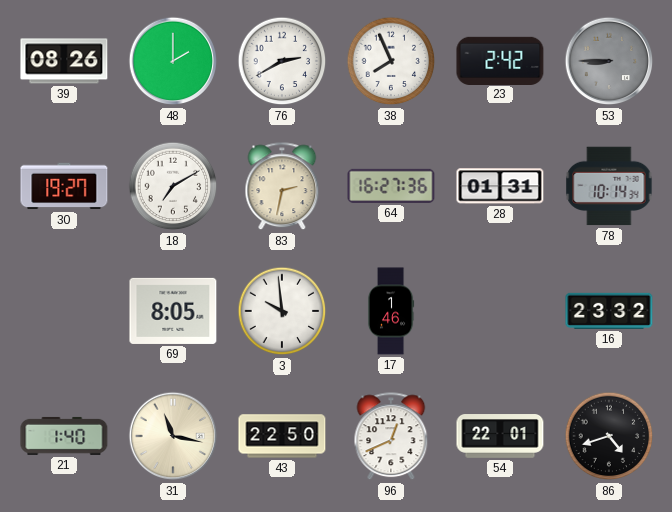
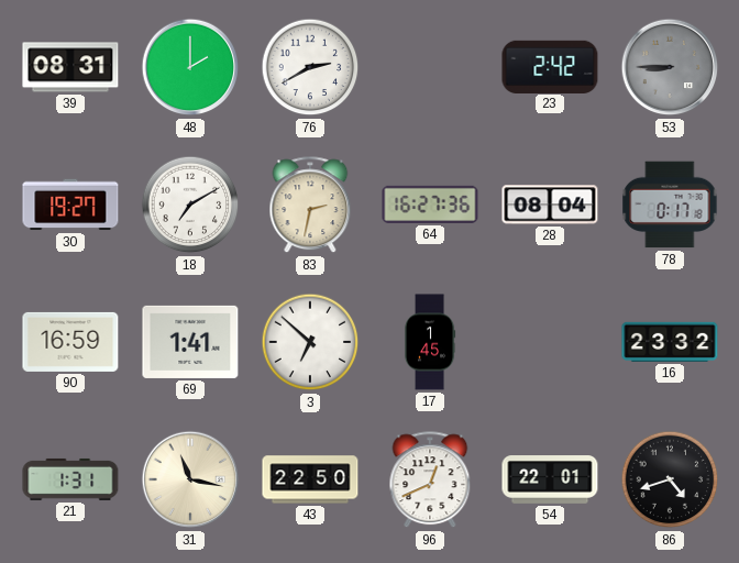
39: 08:26 -> 08:31 (70, 67)
38: 7:56 -> none (391, 61)
28: 01:31 -> 08:04 (550, 205)
78: 10:14 -> 0:17 (670, 205)
90: none -> 16:59 (70, 342)
69: 8:05 -> 1:41 (190, 342)
3: 9:59 -> 6:52 (310, 342)
17: 1:46 -> 1:45 (430, 342)
21: 1:40 -> 1:31 (70, 479)
